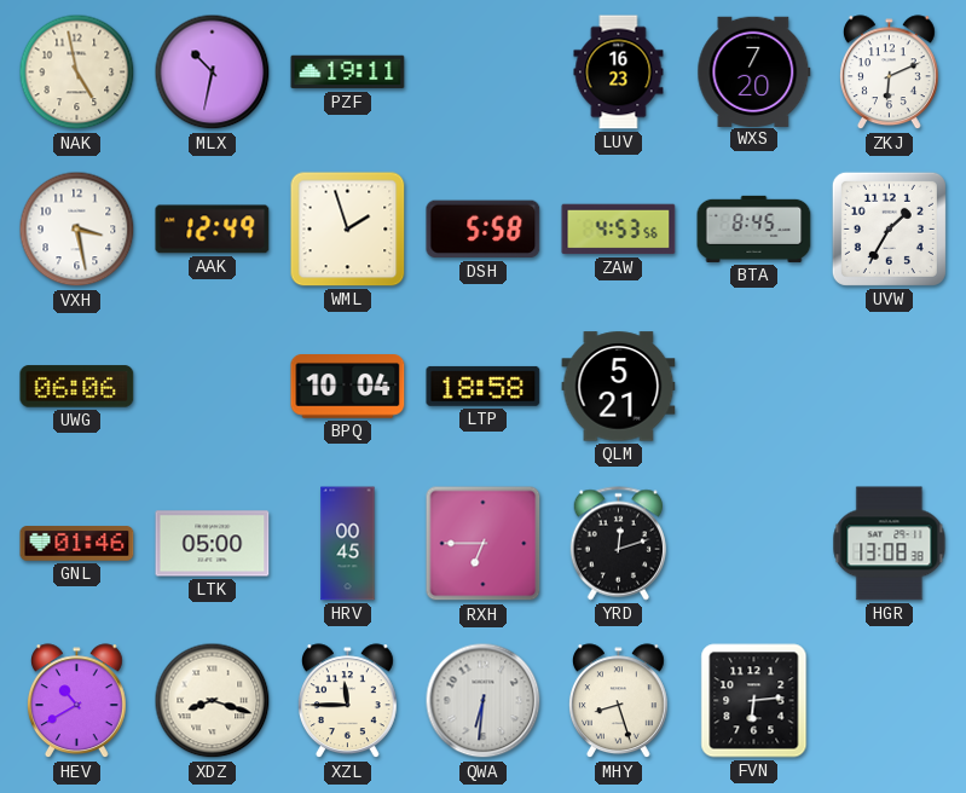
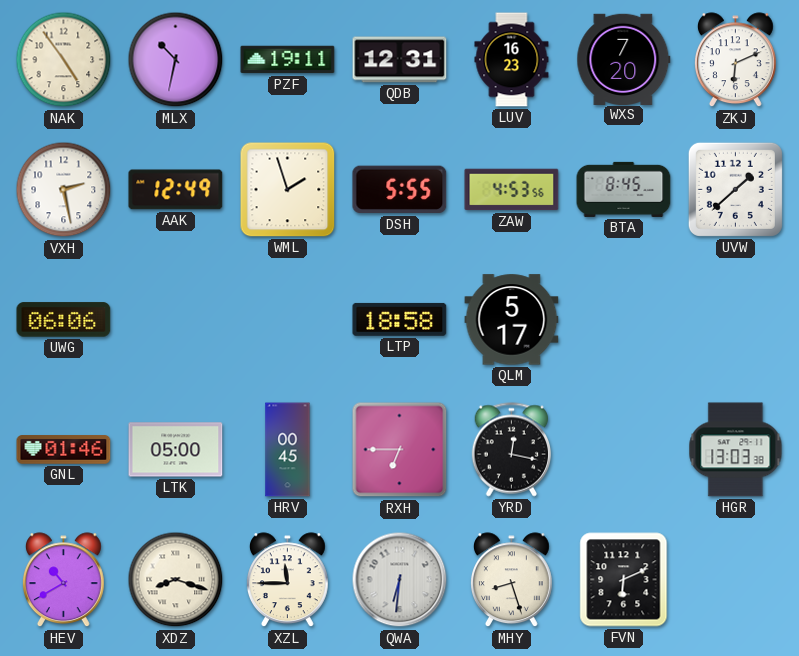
NAK: 4:58 -> 4:54 (64, 60)
QDB: none -> 12:31 (400, 60)
VXH: 3:28 -> 2:28 (64, 190)
DSH: 5:58 -> 5:55 (400, 190)
UVW: 1:35 -> 1:38 (735, 189)
BPQ: 10:04 -> none (348, 387)
QLM: 5:21 -> 5:17 (512, 320)
YRD: 12:12 -> 12:17 (511, 450)
HGR: 13:08 -> 13:03 (736, 450)
FVN: 6:14 -> 6:11 (624, 580)
